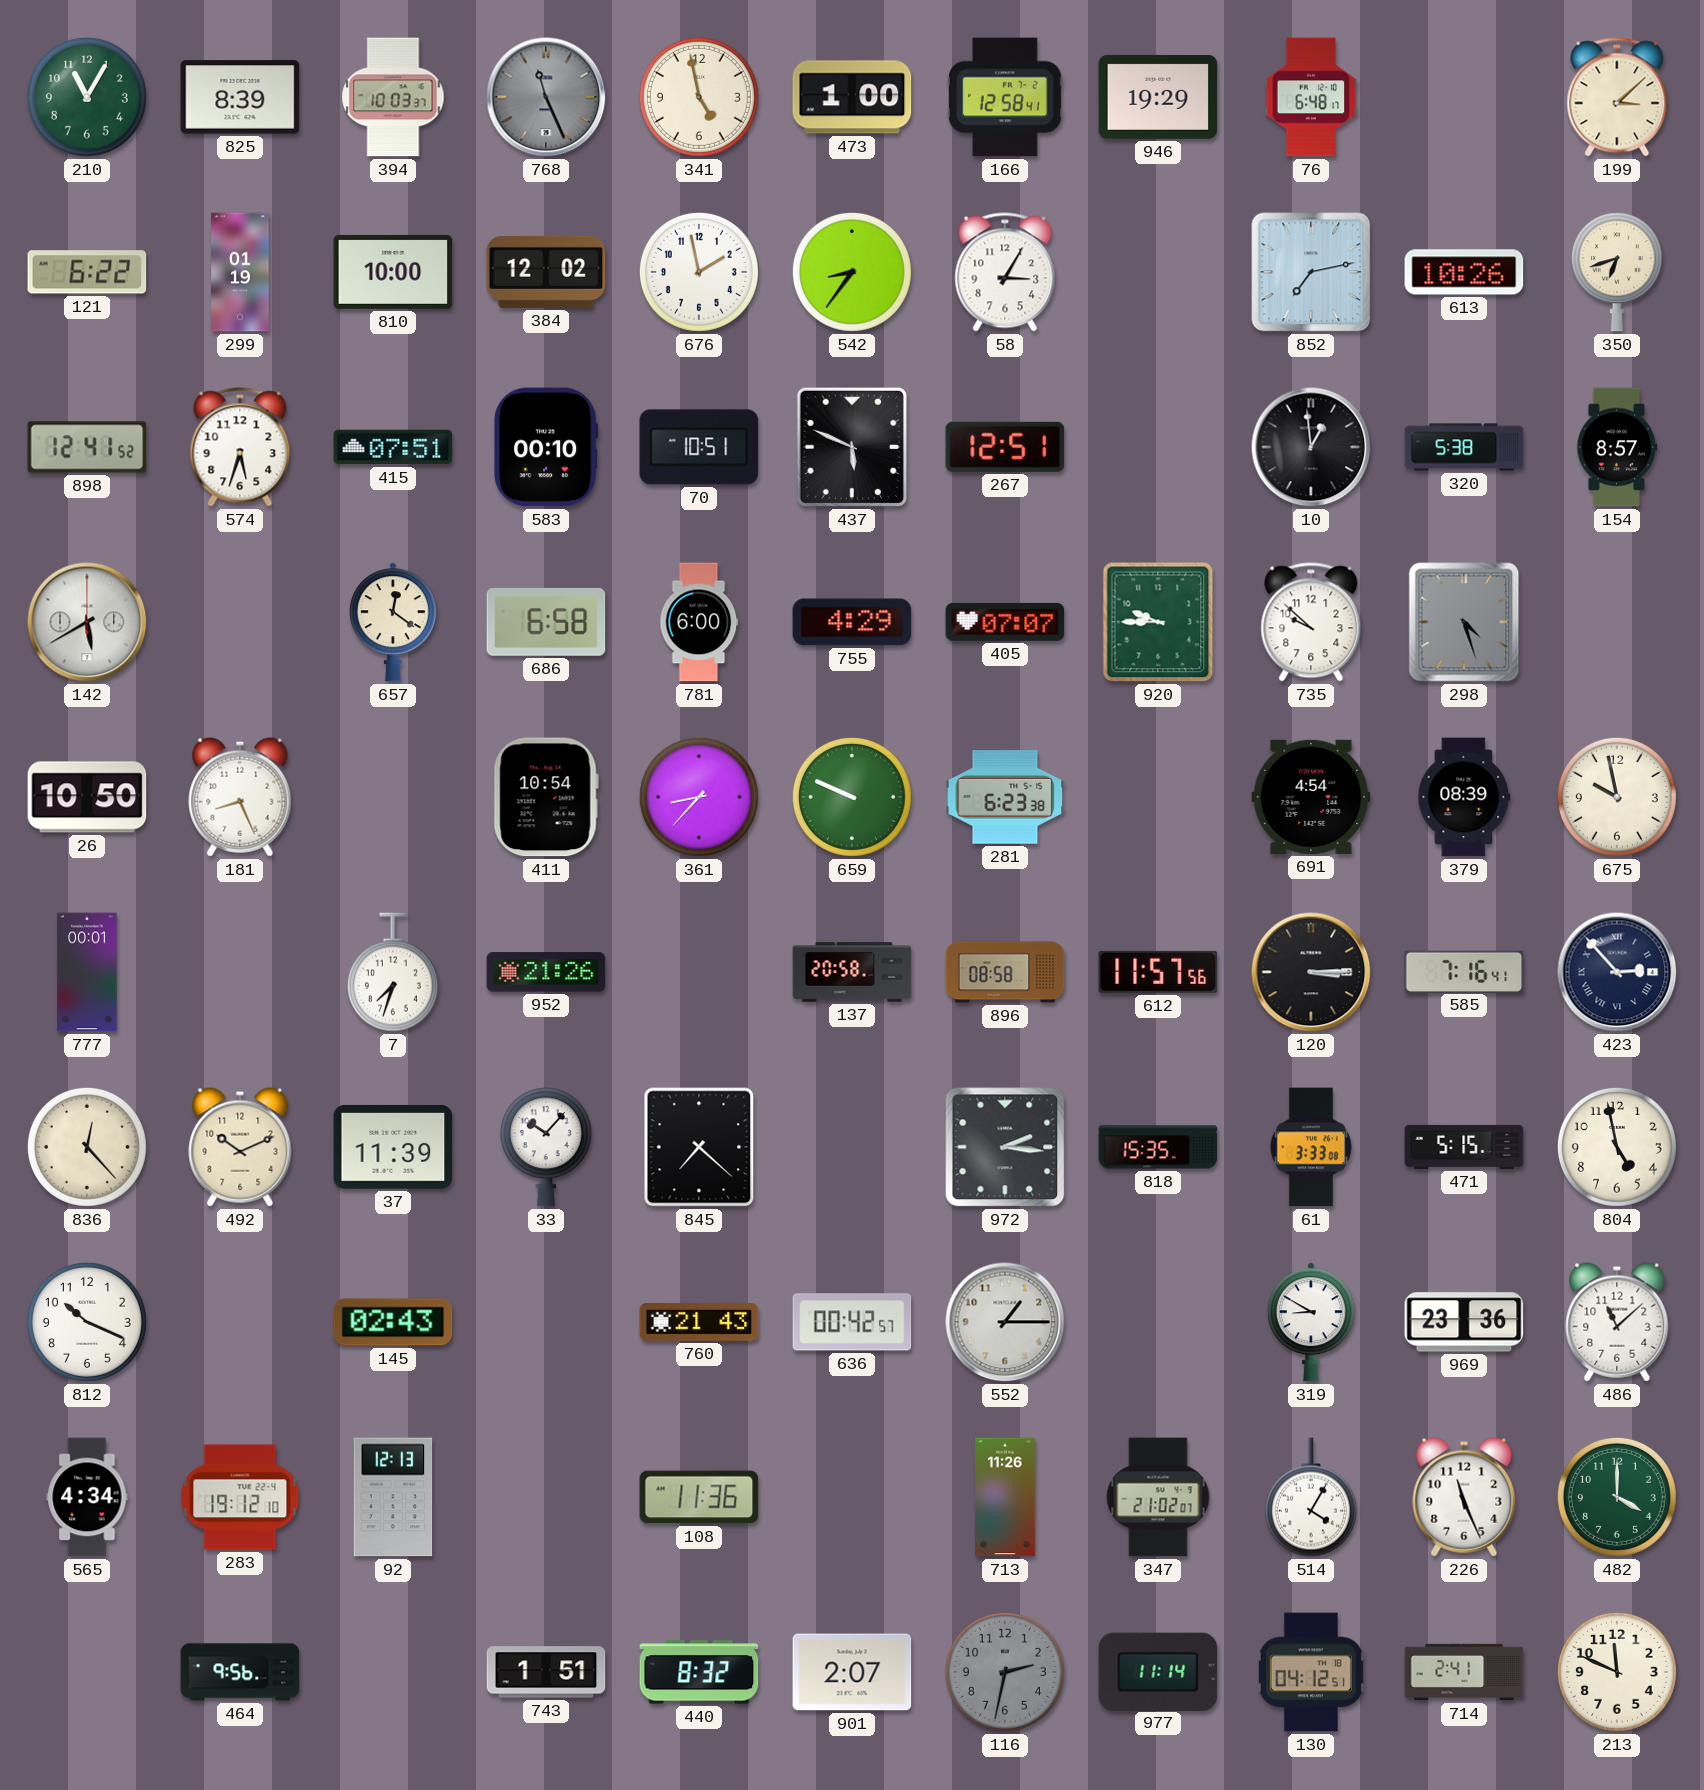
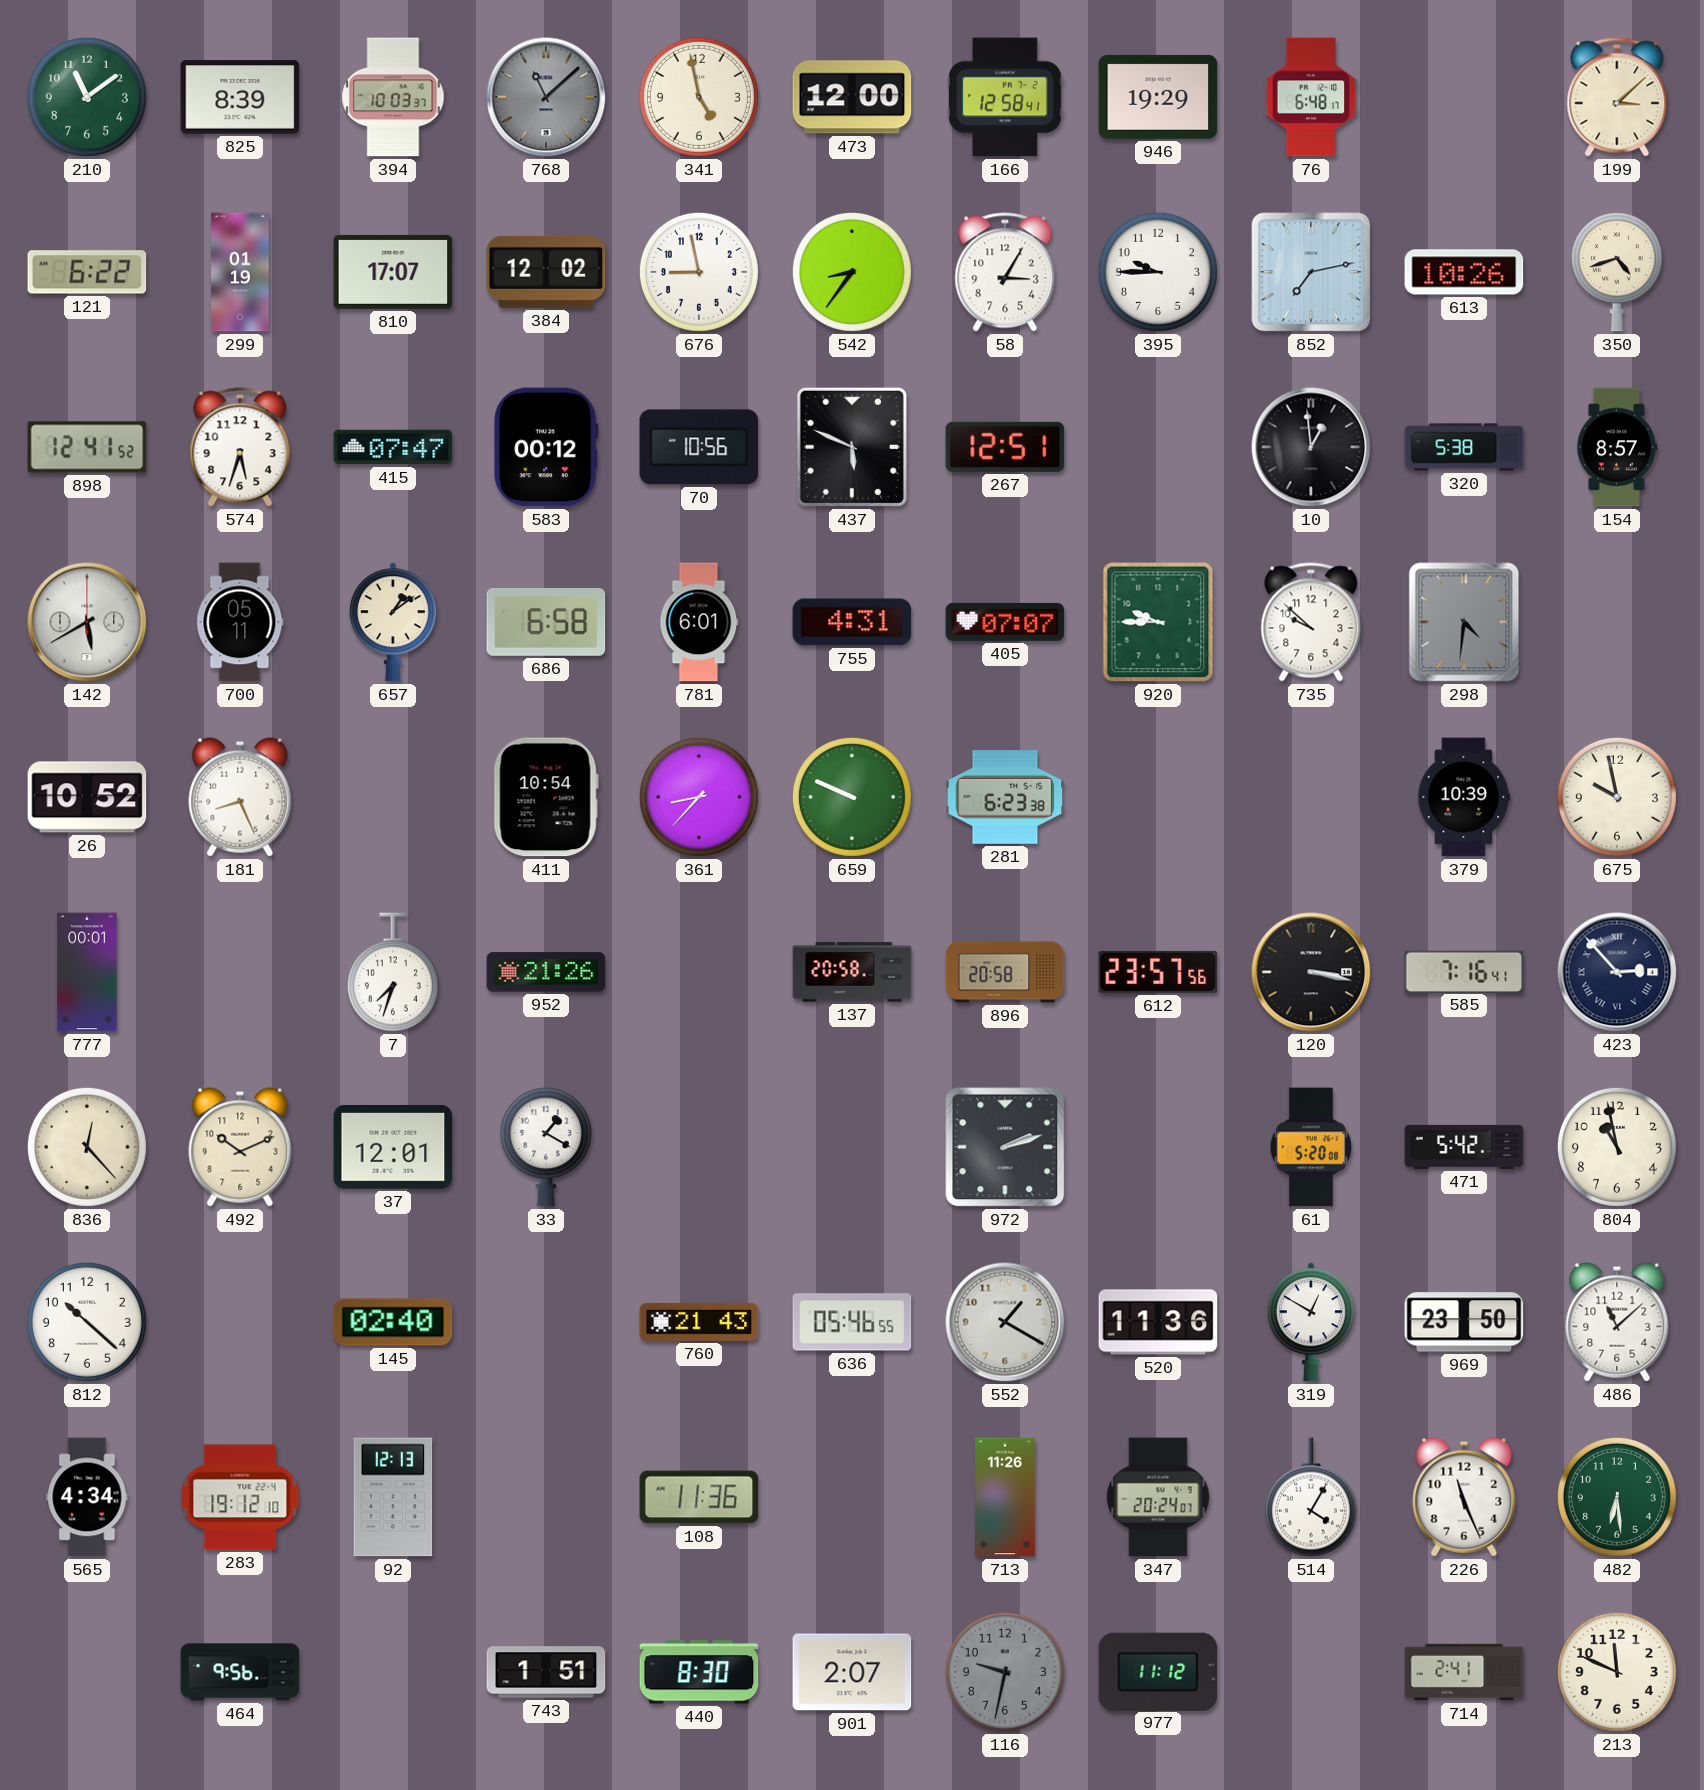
210: 11:05 -> 11:09 (87, 97)
768: 11:26 -> 11:08 (546, 97)
473: 1:00 -> 12:00 (852, 97)
810: 10:00 -> 17:07 (393, 272)
676: 1:58 -> 8:58 (699, 272)
395: none -> 9:45 (1158, 272)
350: 6:42 -> 4:42 (1617, 272)
415: 07:51 -> 07:47 (393, 447)
583: 00:10 -> 00:12 (546, 447)
70: 10:51 -> 10:56 (699, 447)
700: none -> 05:11 (240, 622)
657: 12:21 -> 1:09 (393, 622)
781: 6:00 -> 6:01 (699, 622)
755: 4:29 -> 4:31 (852, 622)
298: 4:27 -> 4:31 (1464, 622)
26: 10:50 -> 10:52 (87, 797)
691: 4:54 -> none (1311, 797)
379: 08:39 -> 10:39 (1464, 797)
896: 08:58 -> 20:58 (1005, 972)
612: 11:57 -> 23:57 (1158, 972)
120: 3:15 -> 3:17 (1311, 972)
37: 11:39 -> 12:01 (393, 1147)
33: 10:07 -> 1:20 (546, 1147)
845: 7:22 -> none (699, 1147)
972: 2:16 -> 2:12 (1005, 1147)
818: 15:35 -> none (1158, 1147)
61: 3:33 -> 5:20 (1311, 1147)
471: 5:15 -> 5:42 (1464, 1147)
804: 4:58 -> 10:58 (1617, 1147)
812: 10:19 -> 10:22 (87, 1322)
145: 02:43 -> 02:40 (393, 1322)
636: 00:42 -> 05:46 (852, 1322)
552: 1:15 -> 1:20 (1005, 1322)
520: none -> 11:36 (1158, 1322)
319: 8:50 -> 12:50 (1311, 1322)
969: 23:36 -> 23:50 (1464, 1322)
347: 21:02 -> 20:24 (1158, 1497)
482: 4:00 -> 6:29 (1617, 1497)
440: 8:32 -> 8:30 (699, 1672)
116: 2:32 -> 9:32 (1005, 1672)
977: 11:14 -> 11:12 (1158, 1671)
130: 04:12 -> none (1311, 1672)
